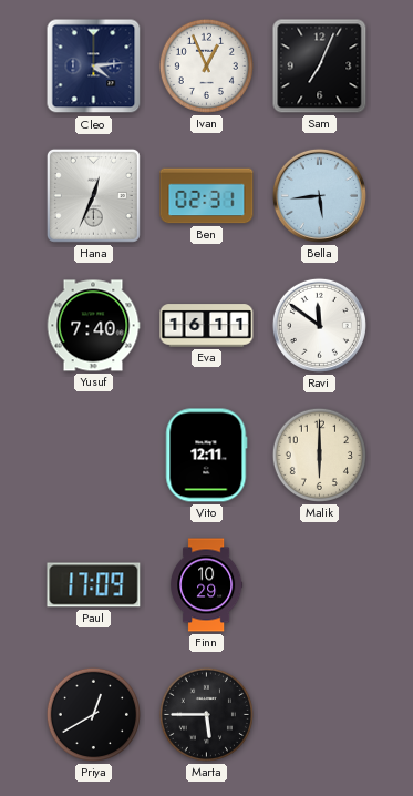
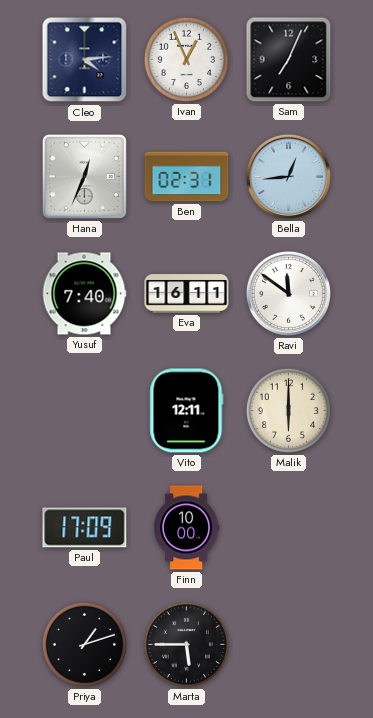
Bella: 5:44 -> 12:44 (288, 176)
Finn: 10:29 -> 10:00 (187, 528)
Priya: 12:40 -> 1:12 (84, 644)
